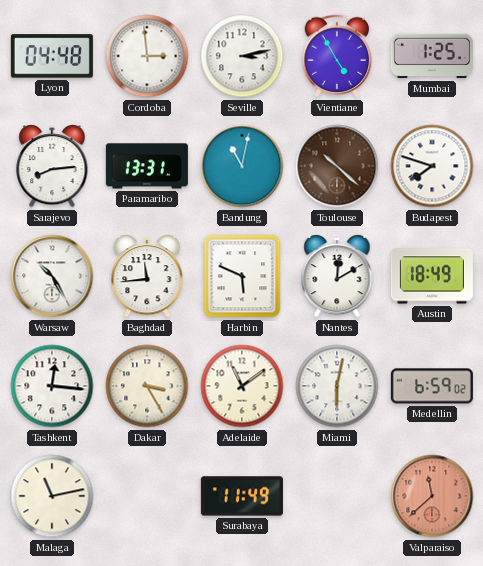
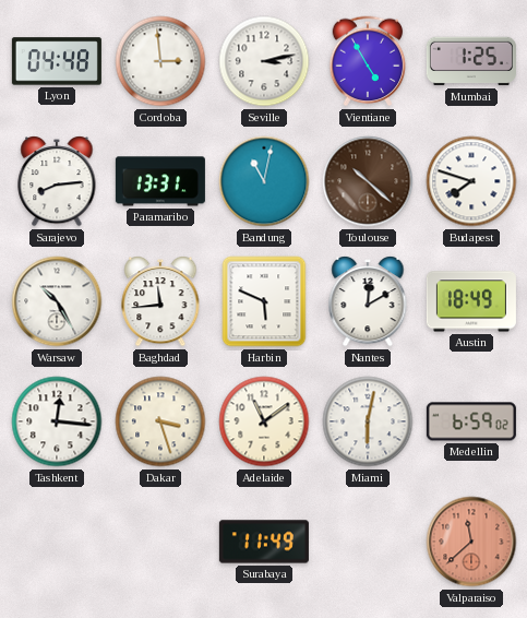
Dakar: 3:25 -> 3:27 (160, 421)
Malaga: 11:13 -> none (52, 496)
